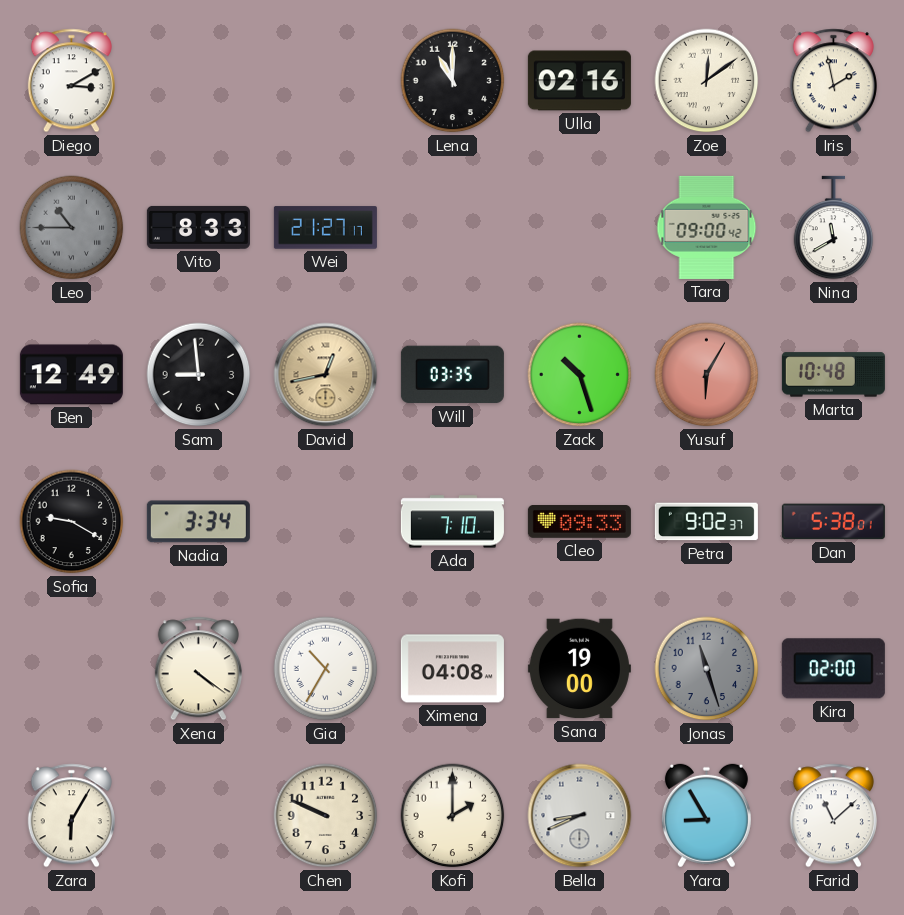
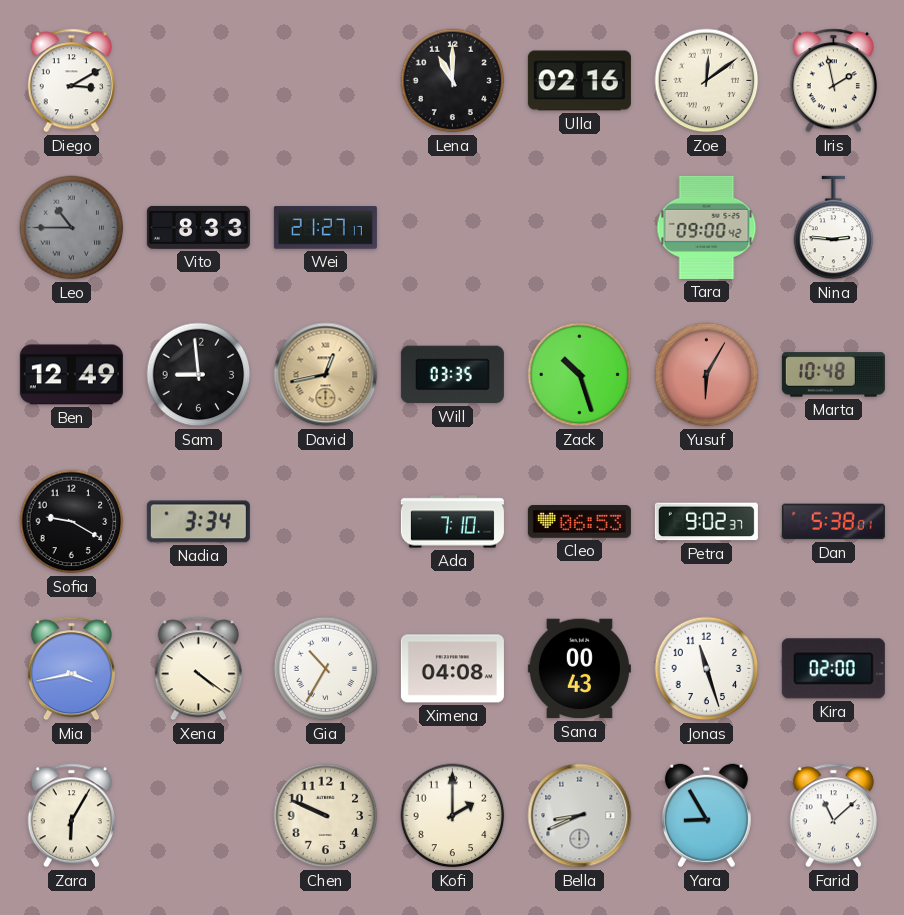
Nina: 11:40 -> 2:46 (834, 228)
Cleo: 09:33 -> 06:53 (579, 522)
Mia: none -> 3:43 (71, 669)
Sana: 19:00 -> 00:43 (579, 669)
Jonas dial: grey -> white (707, 669)
